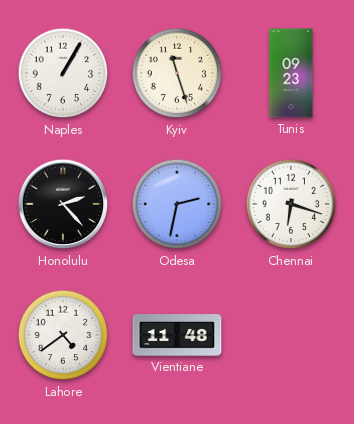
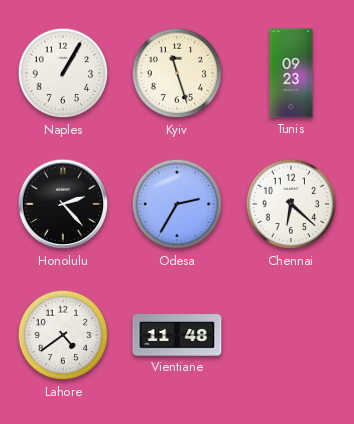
Odesa: 2:32 -> 2:35 (177, 204)
Chennai: 6:18 -> 6:22 (291, 204)
